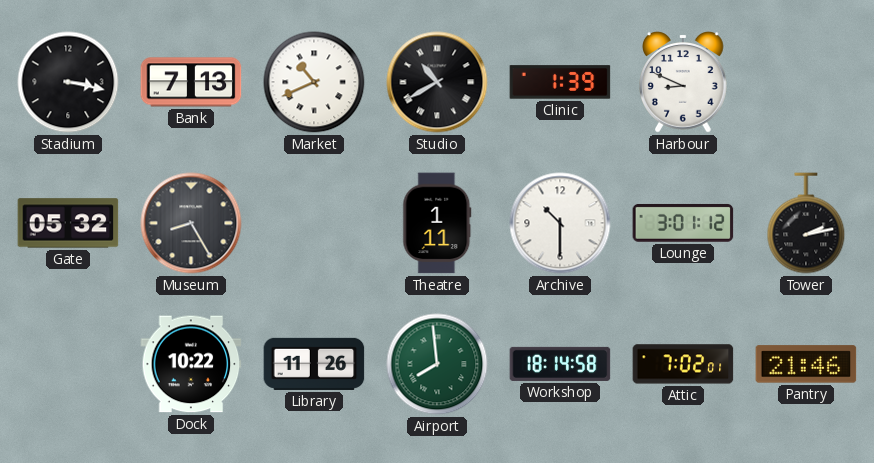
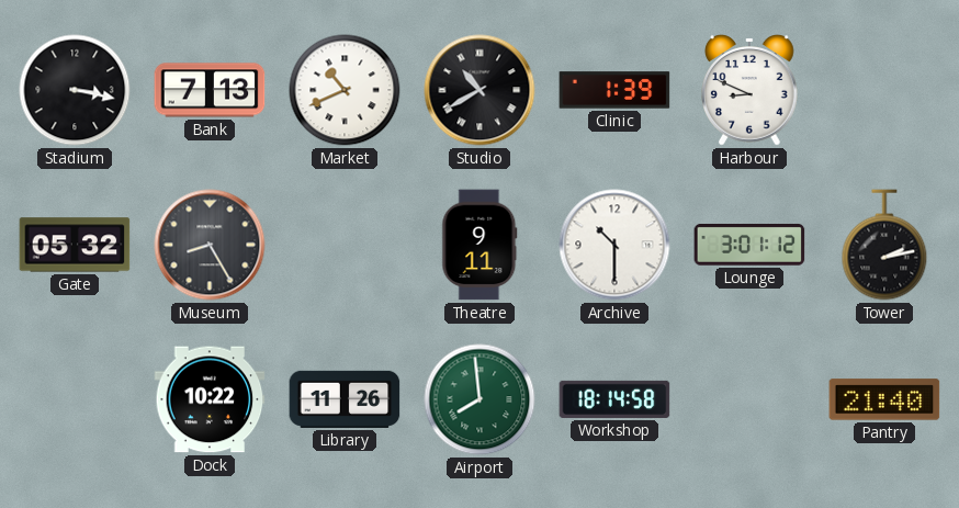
Theatre: 1:11 -> 9:11 (479, 245)
Attic: 7:02 -> none (683, 364)
Pantry: 21:46 -> 21:40 (884, 399)
